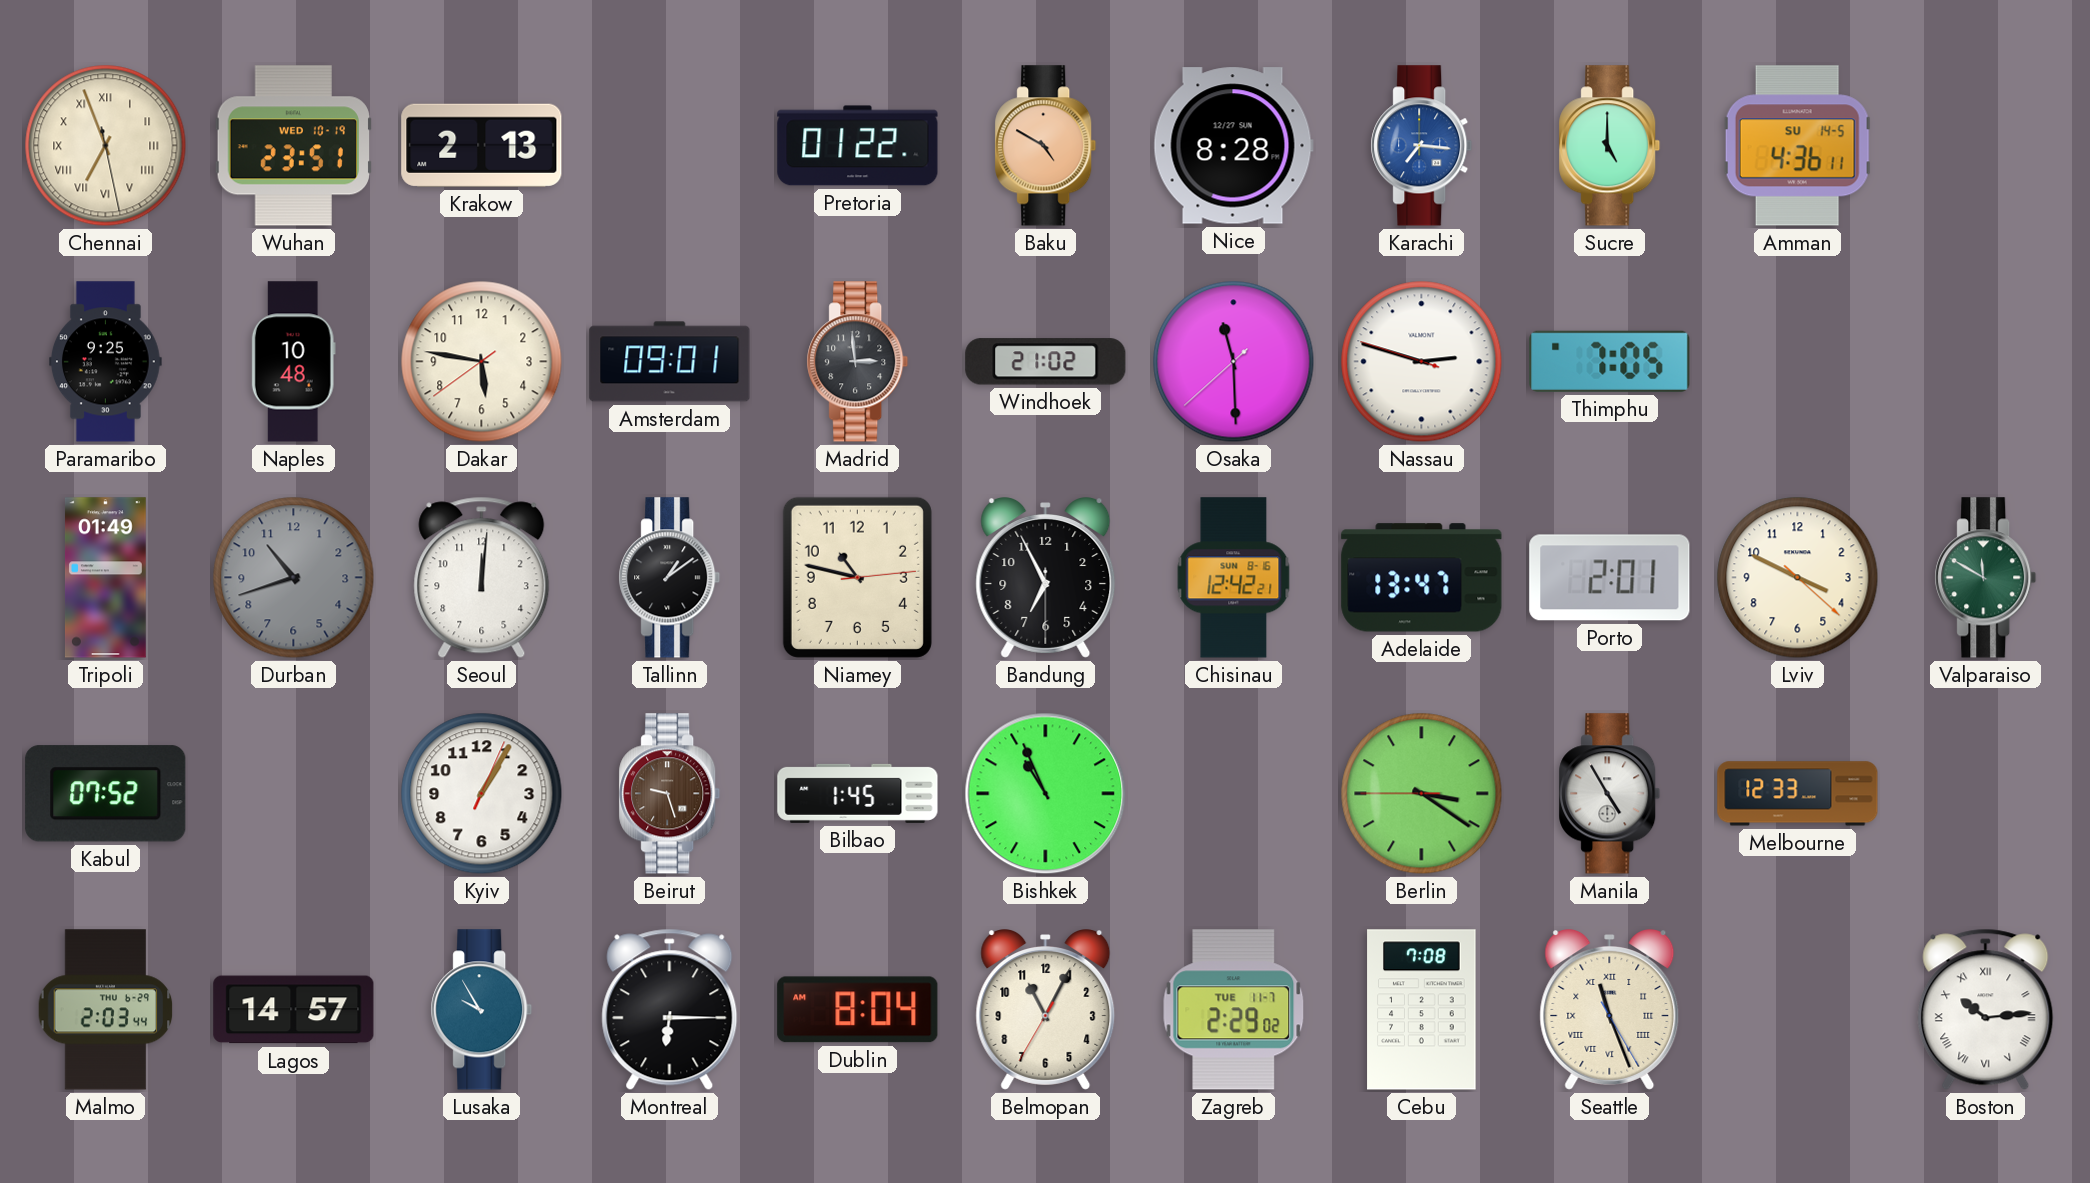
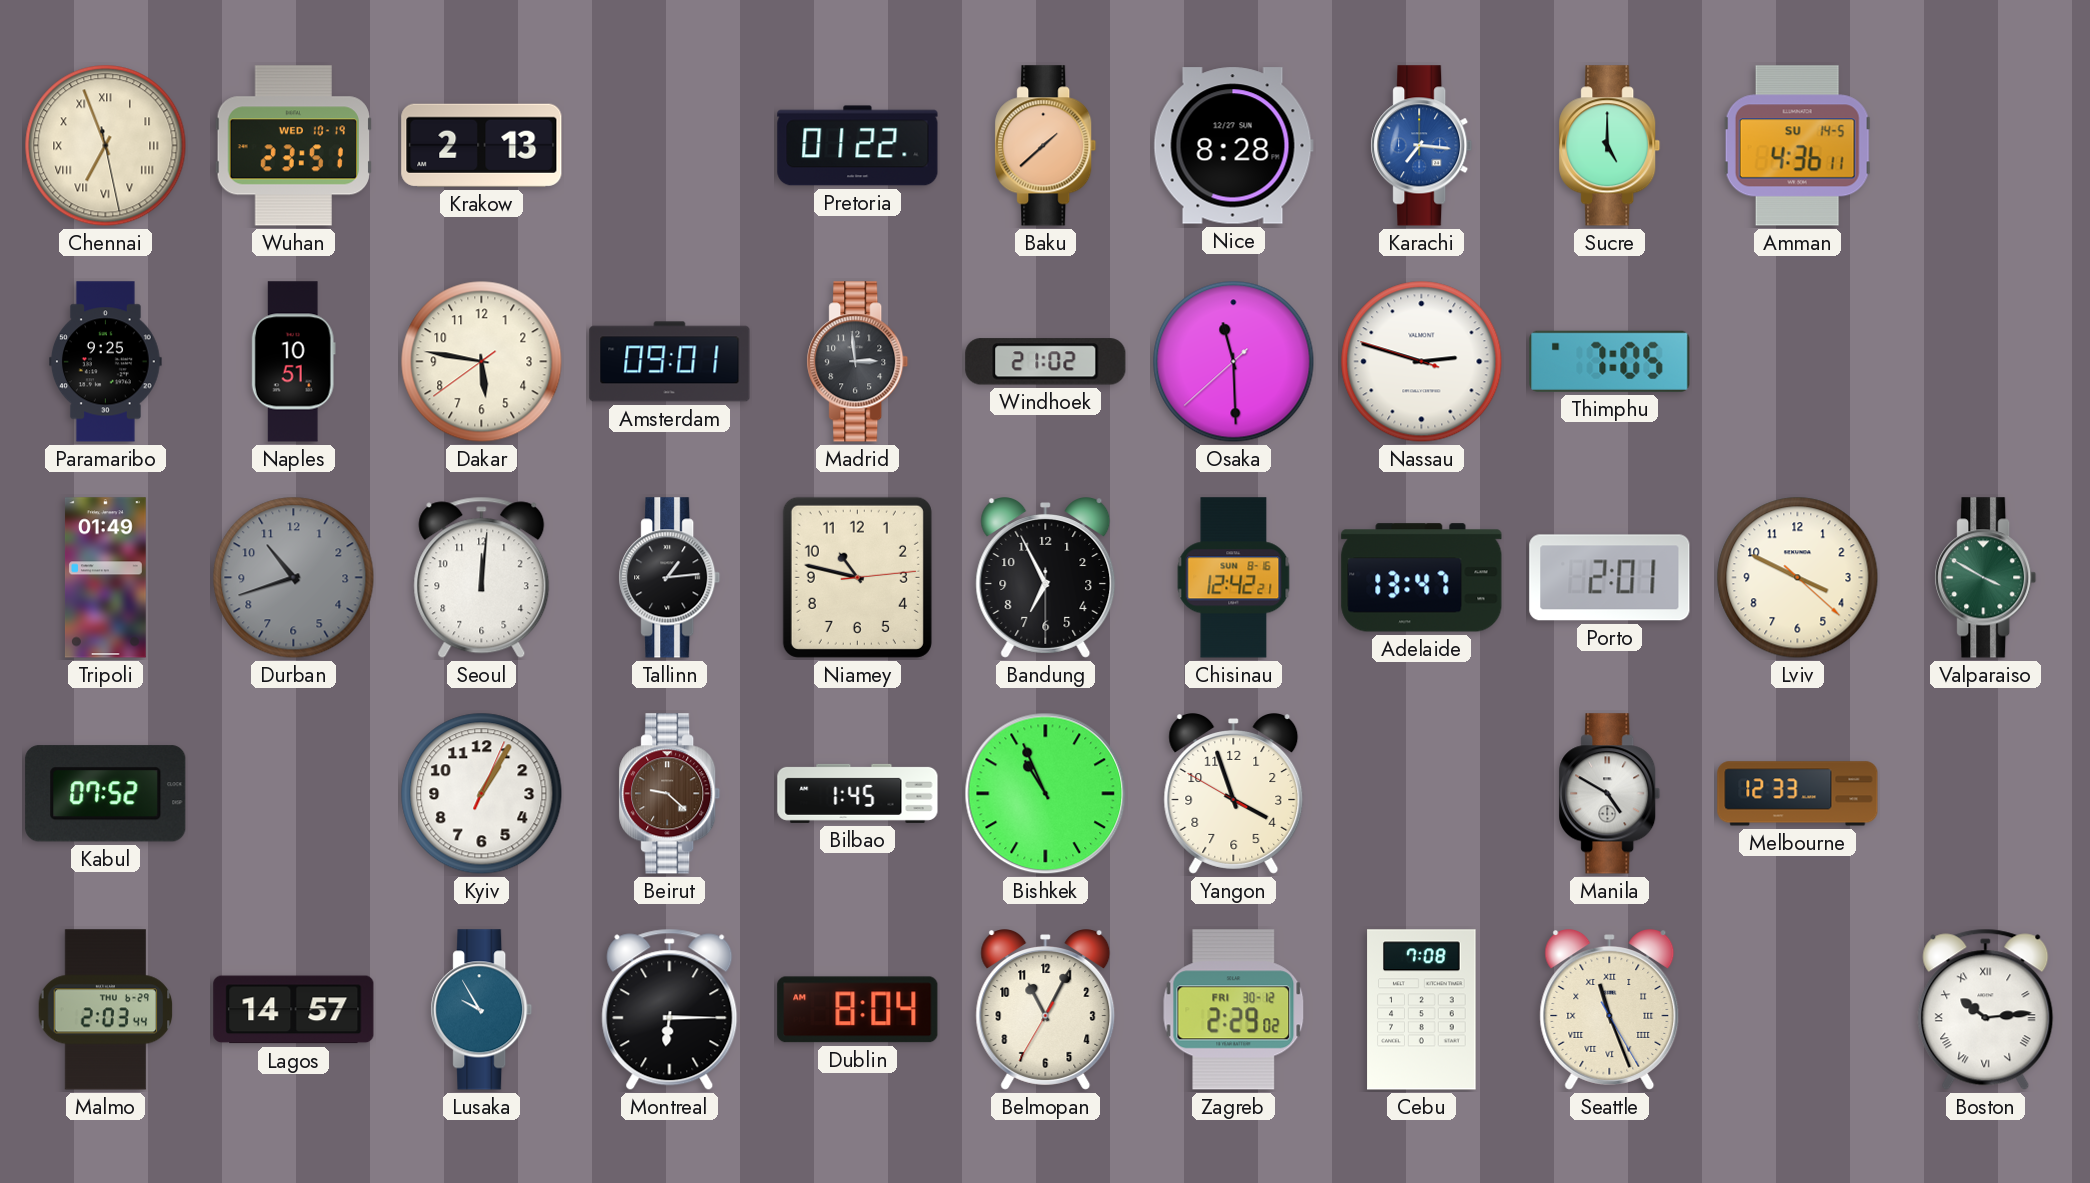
Baku: 4:50 -> 1:38 (1046, 146)
Naples: 10:48 -> 10:51 (293, 362)
Tallinn: 1:09 -> 1:14 (670, 578)
Valparaiso: 11:50 -> 3:50 (1986, 578)
Beirut: 9:27 -> 9:22 (670, 794)
Yangon: none -> 3:56 (1234, 794)
Berlin: 3:20 -> none (1422, 794)
Manila: 4:55 -> 4:50 (1610, 794)
Zagreb date: TUE 11-7 -> FRI 30-12 (1234, 1010)
